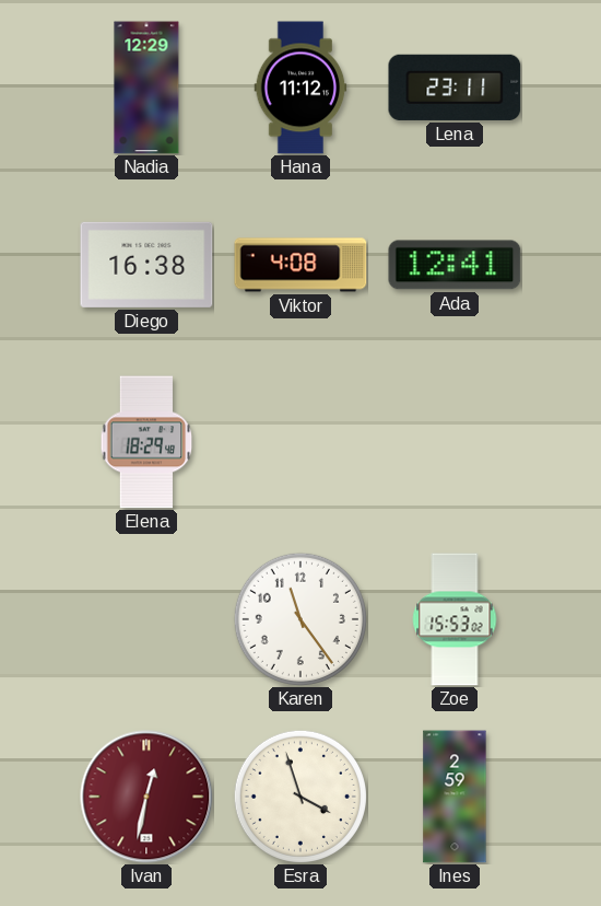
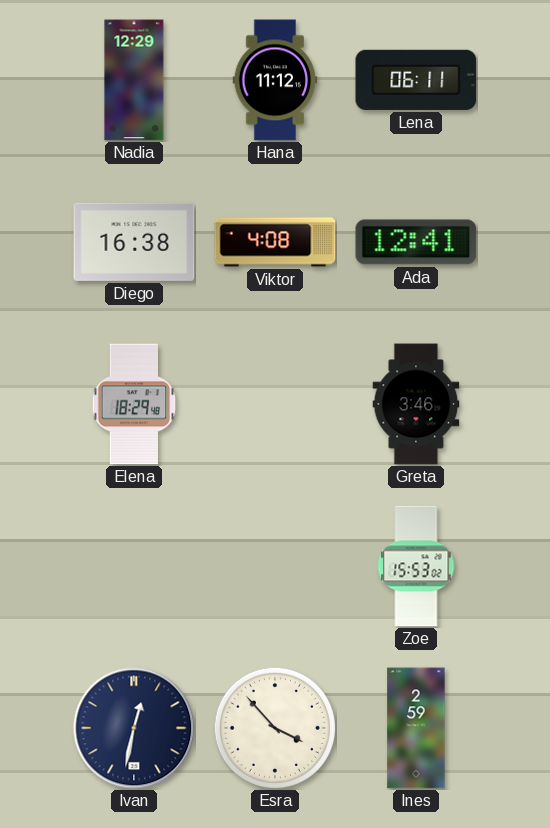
Lena: 23:11 -> 06:11 (416, 80)
Greta: none -> 3:46 (416, 404)
Karen: 11:24 -> none (300, 619)
Ivan dial: burgundy -> navy (134, 728)
Esra: 3:57 -> 3:53 (275, 728)
